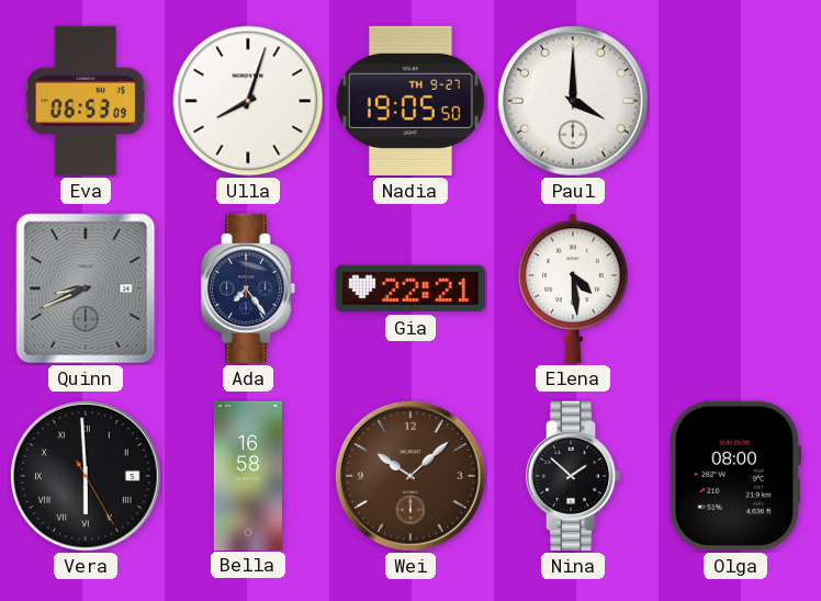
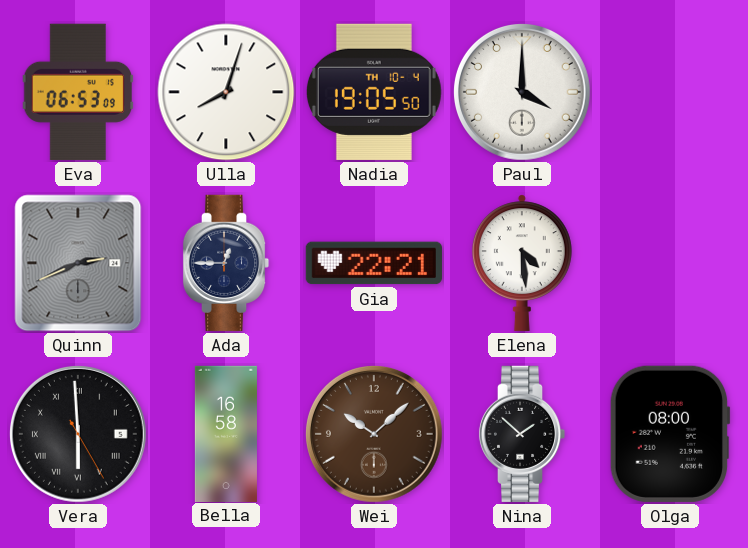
Nadia date: TH 9-27 -> TH 10-4 (374, 92)
Quinn: 8:41 -> 2:41 (78, 263)
Ada: 7:24 -> 12:45 (226, 263)
